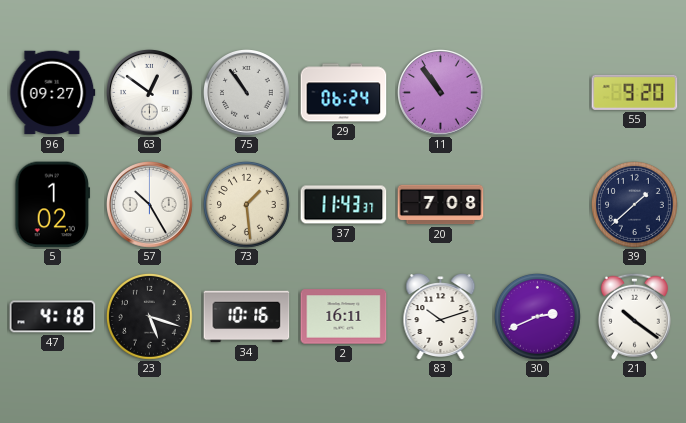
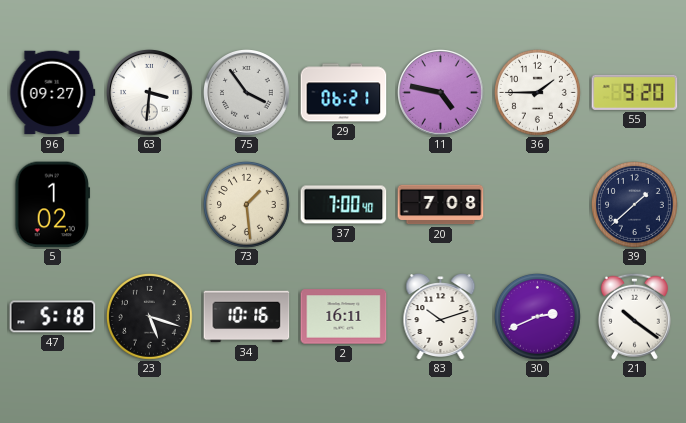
63: 12:51 -> 3:31 (150, 93)
75: 10:54 -> 3:54 (247, 93)
29: 06:24 -> 06:21 (344, 93)
11: 10:54 -> 4:47 (441, 93)
36: none -> 1:45 (537, 92)
57: 10:25 -> none (150, 205)
37: 11:43 -> 7:00 (344, 205)
47: 4:18 -> 5:18 (53, 317)
